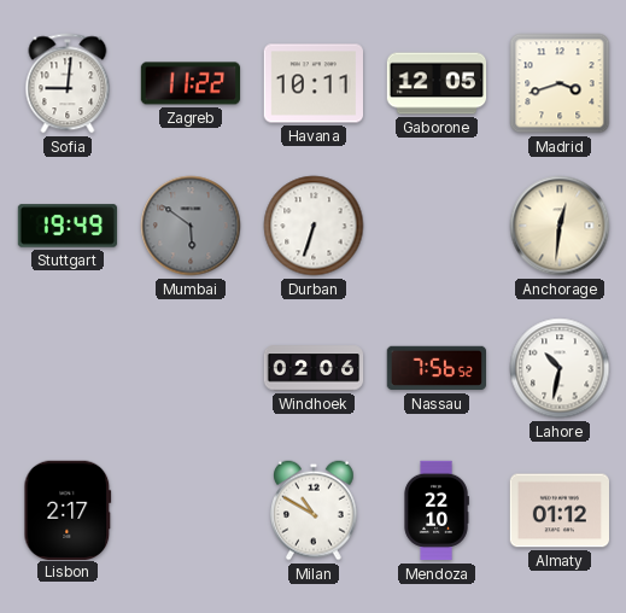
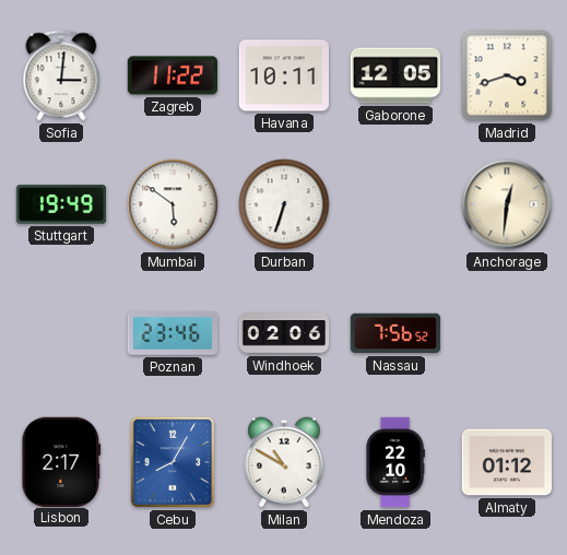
Sofia: 9:01 -> 3:01 (61, 75)
Mumbai dial: grey -> white (173, 204)
Poznan: none -> 23:46 (173, 333)
Lahore: 10:32 -> none (560, 368)
Cebu: none -> 8:05 (173, 462)
